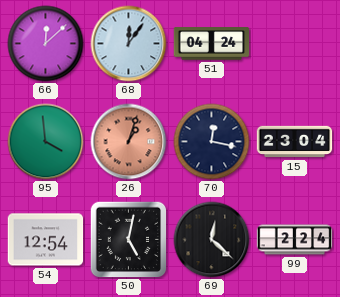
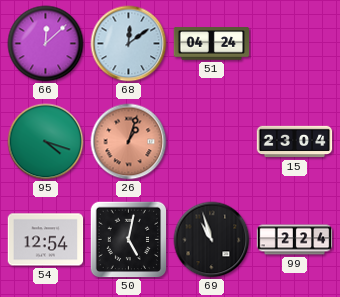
68: 12:06 -> 12:09 (129, 44)
95: 3:59 -> 4:18 (46, 142)
70: 12:17 -> none (212, 142)
69: 12:22 -> 10:57 (212, 240)
